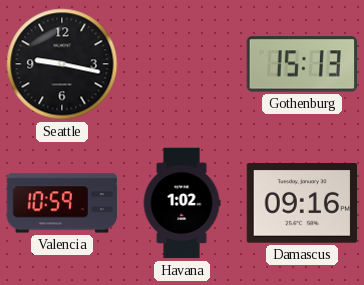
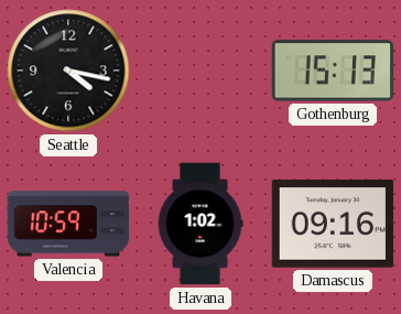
Seattle: 9:17 -> 4:17 (68, 71)
